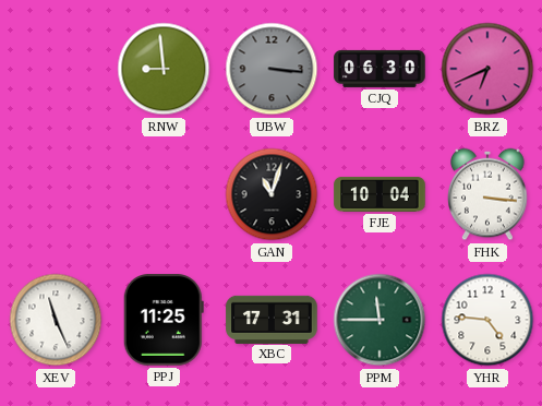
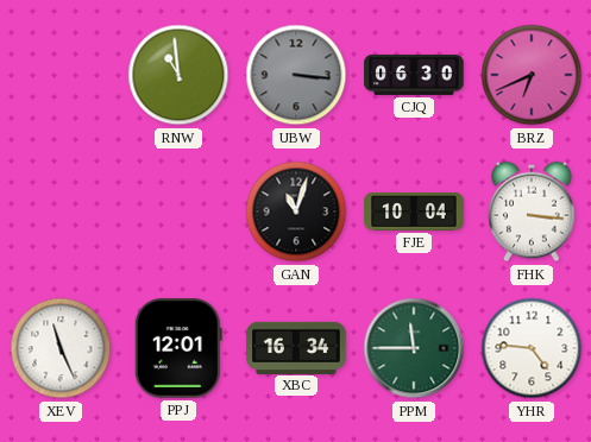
RNW: 8:59 -> 10:59 (178, 75)
PPJ: 11:25 -> 12:01 (178, 348)
XBC: 17:31 -> 16:34 (296, 347)
